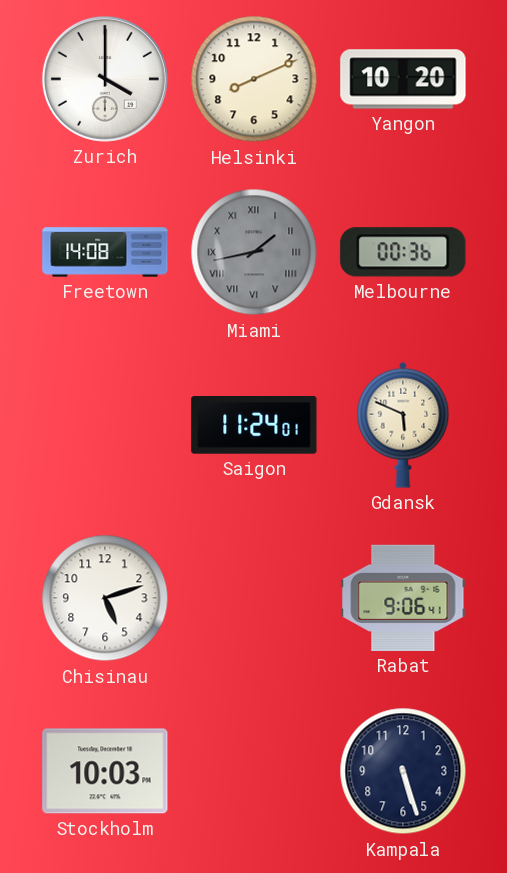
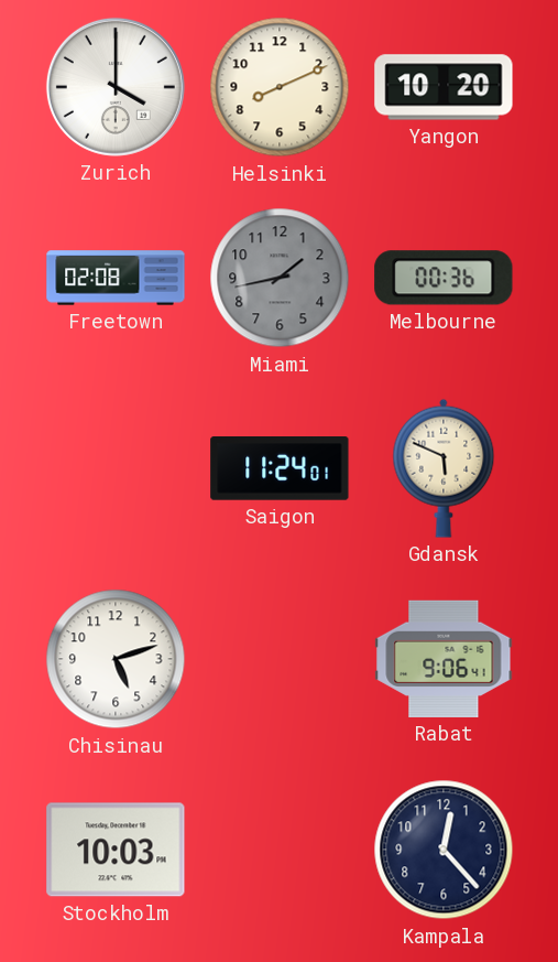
Freetown: 14:08 -> 02:08 (116, 278)
Miami numerals: Roman -> Arabic (280, 278)
Kampala: 5:27 -> 12:23 (444, 850)
